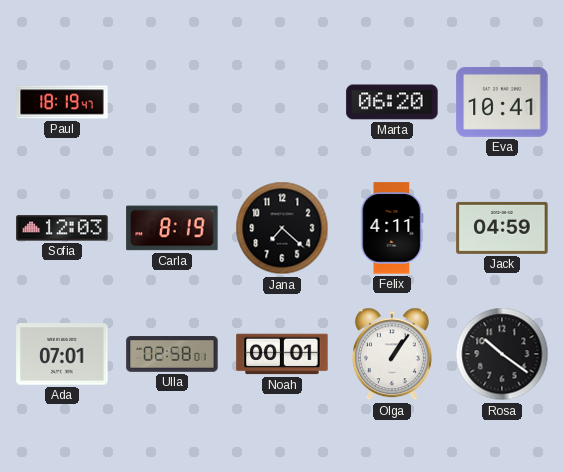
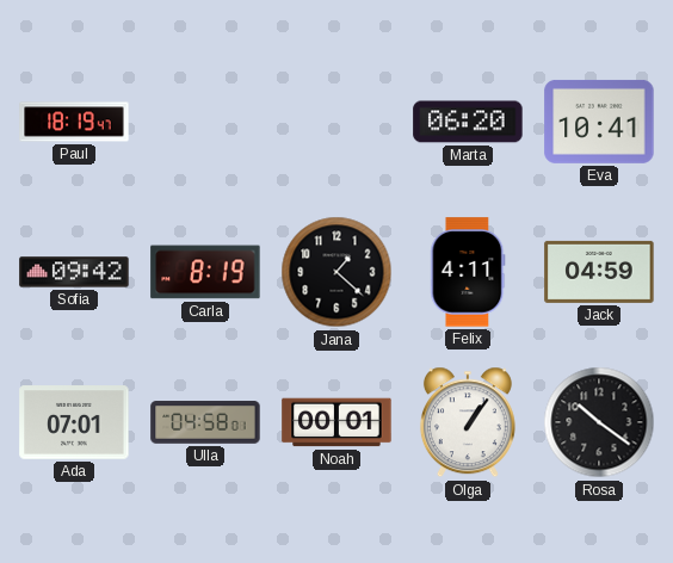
Sofia: 12:03 -> 09:42 (74, 272)
Jana: 7:22 -> 1:22 (336, 272)
Ulla: 02:58 -> 04:58 (205, 422)
